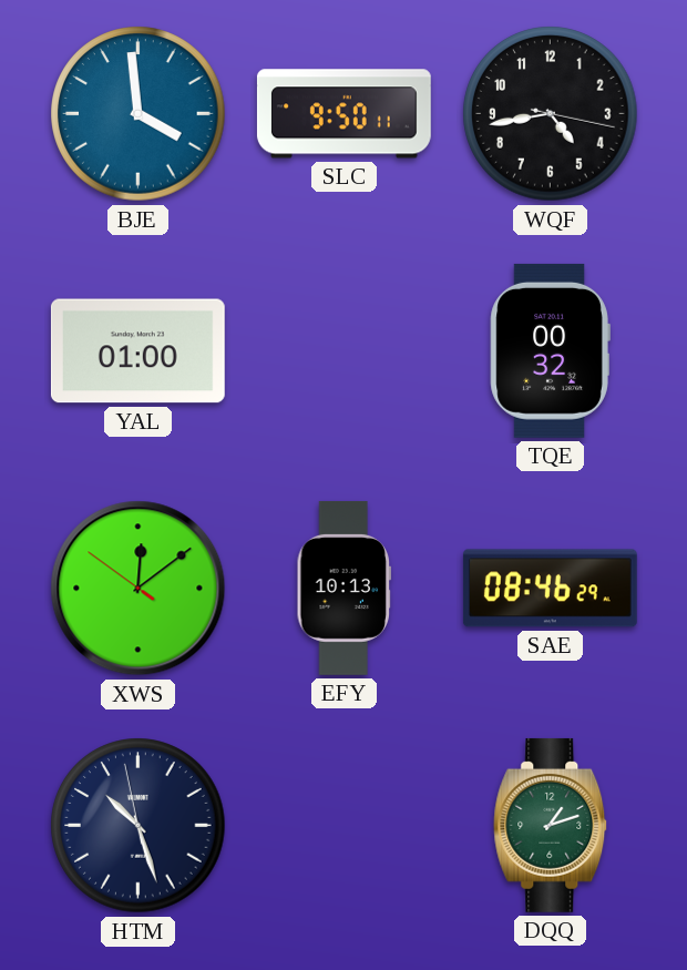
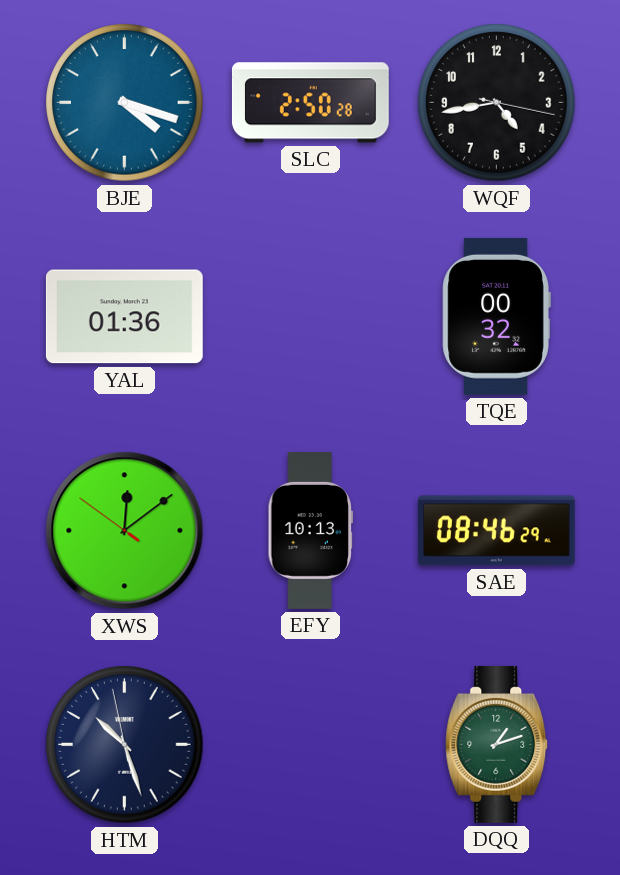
BJE: 3:59 -> 4:18 (125, 103)
SLC: 9:50 -> 2:50 (310, 103)
YAL: 01:00 -> 01:36 (124, 317)
